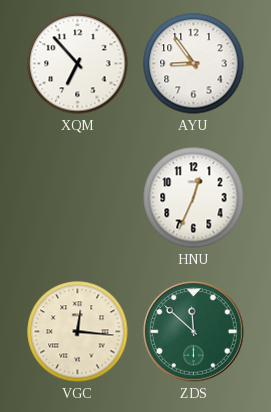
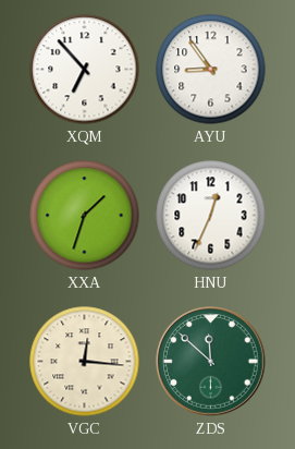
XXA: none -> 1:33 (85, 216)
